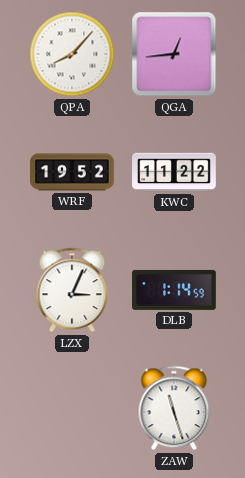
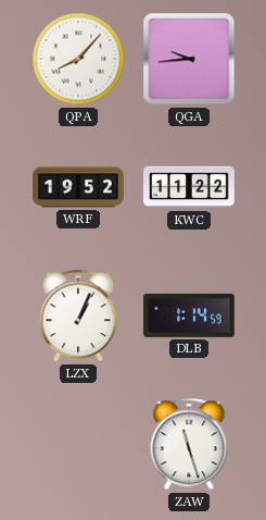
QGA: 12:44 -> 9:44 (189, 59)
LZX: 3:04 -> 1:04 (78, 315)
